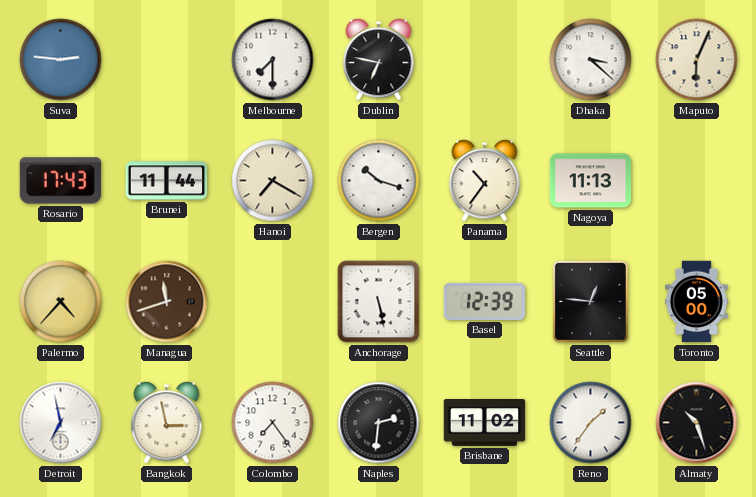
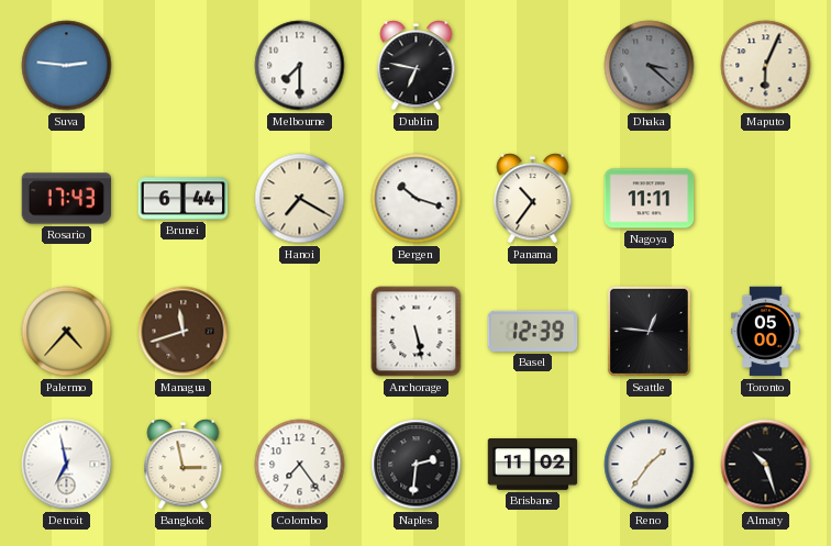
Dhaka dial: white -> grey (650, 66)
Brunei: 11:44 -> 6:44 (184, 199)
Nagoya: 11:13 -> 11:11 (650, 199)
